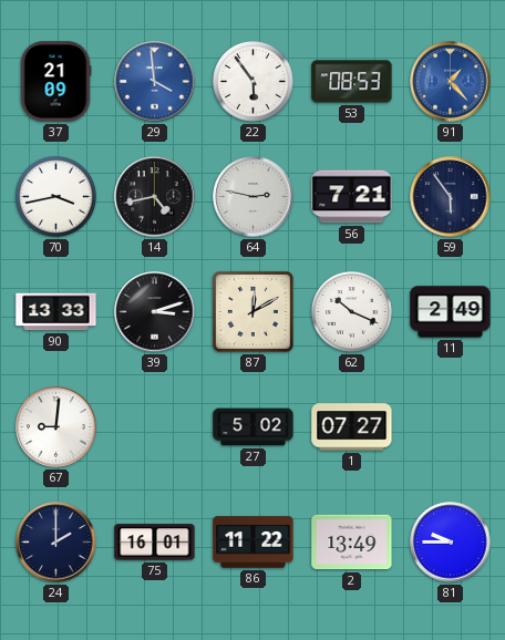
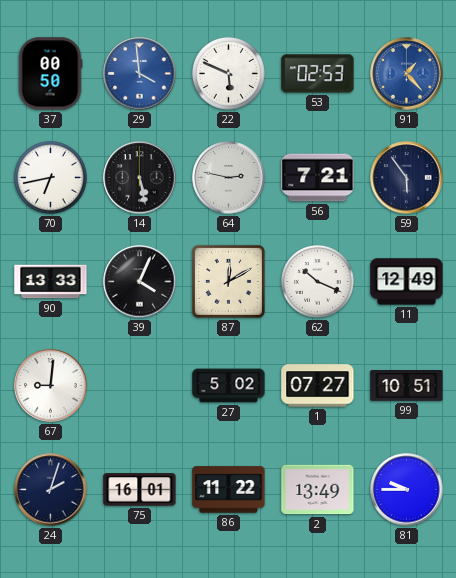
37: 21:09 -> 00:50 (50, 74)
22: 5:54 -> 5:49 (229, 74)
53: 08:53 -> 02:53 (318, 74)
70: 3:43 -> 6:43 (51, 178)
14: 4:43 -> 5:28 (140, 178)
39: 3:12 -> 4:04 (140, 282)
11: 2:49 -> 12:49 (407, 282)
99: none -> 10:51 (407, 386)
24: 2:00 -> 2:03 (51, 490)
